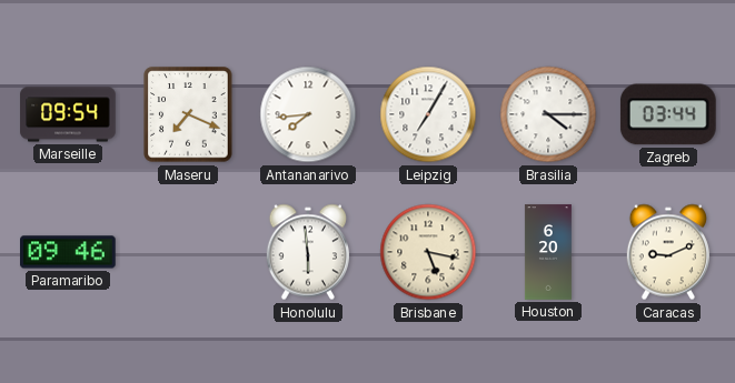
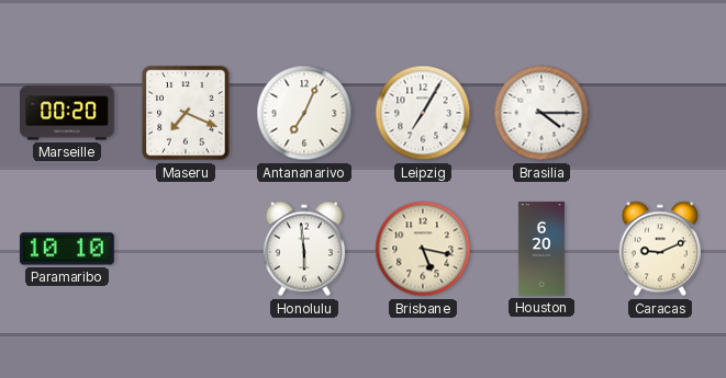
Marseille: 09:54 -> 00:20 (67, 113)
Antananarivo: 7:44 -> 7:04 (304, 113)
Zagreb: 03:44 -> none (668, 114)
Paramaribo: 09:46 -> 10:10 (67, 249)
